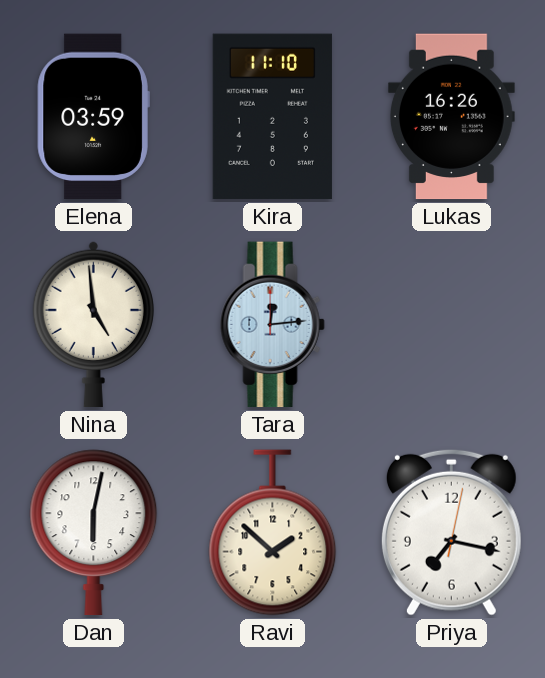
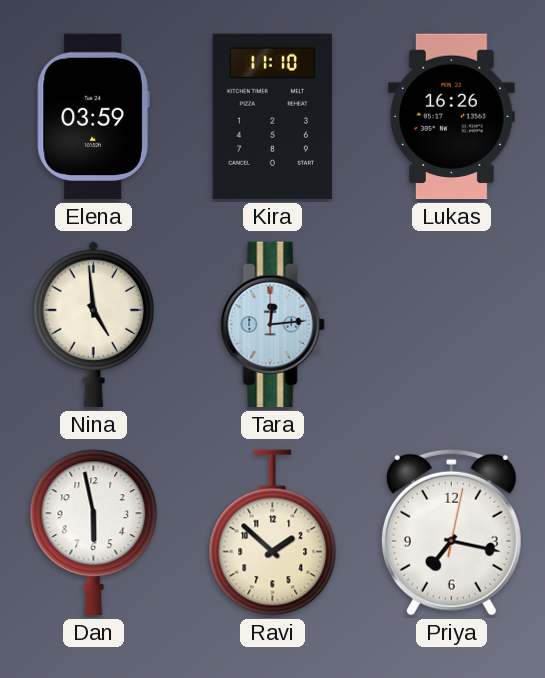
Dan: 6:02 -> 5:58 (94, 533)
